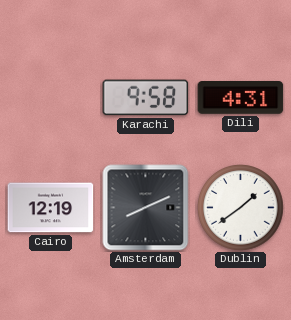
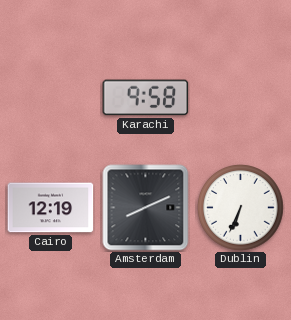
Dili: 4:31 -> none (241, 98)
Dublin: 1:39 -> 6:34 (241, 208)
